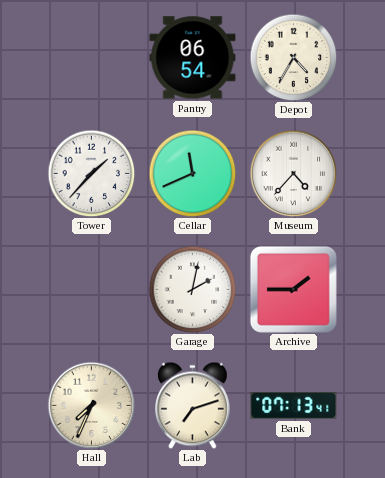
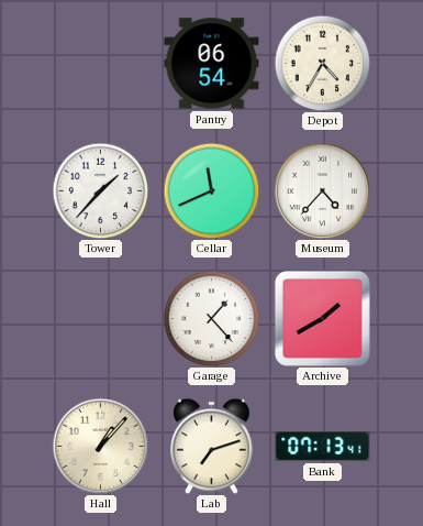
Garage: 2:02 -> 1:23 (211, 318)
Archive: 1:45 -> 1:40 (322, 318)
Hall: 7:34 -> 1:07 (100, 446)
